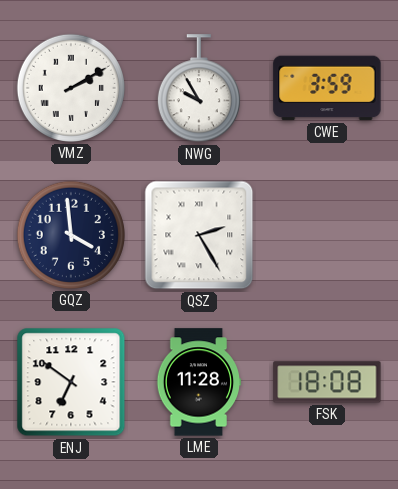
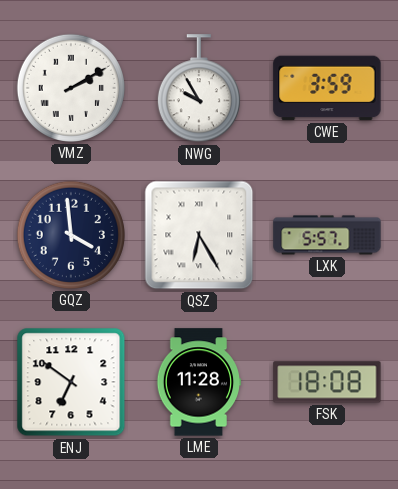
QSZ: 2:25 -> 6:25 (199, 235)
LXK: none -> 5:57 (327, 235)
